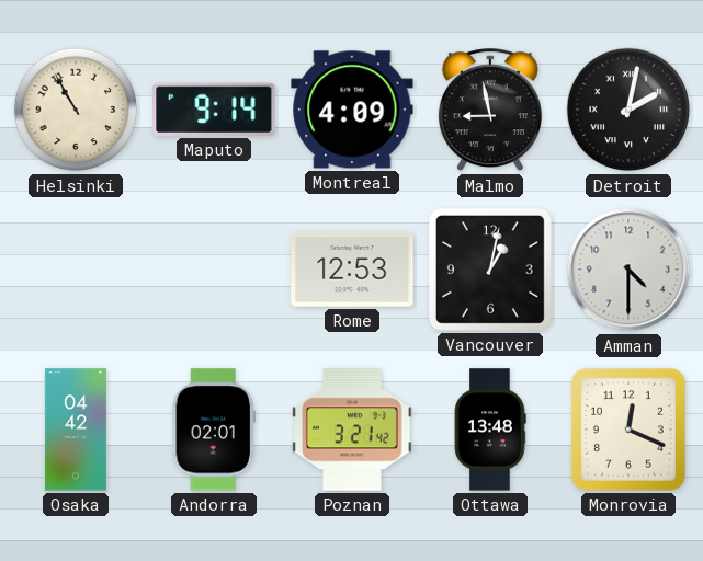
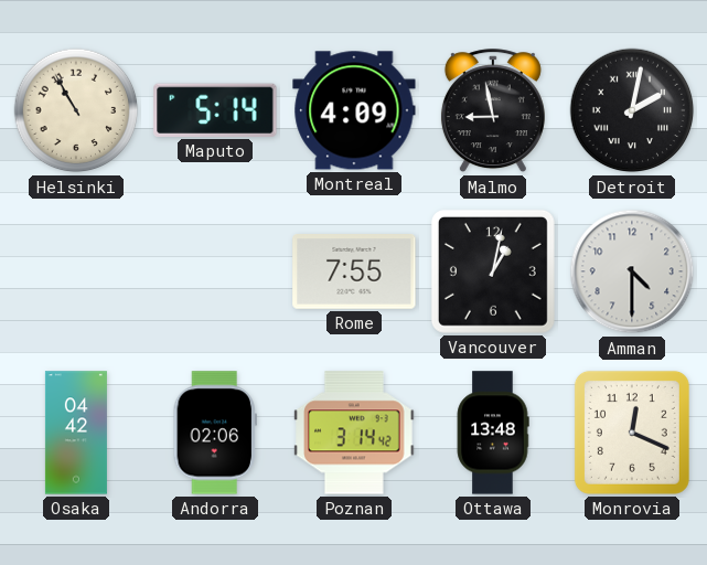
Maputo: 9:14 -> 5:14 (215, 110)
Rome: 12:53 -> 7:55 (354, 273)
Andorra: 02:01 -> 02:06 (215, 433)
Poznan: 3:21 -> 3:14 (355, 433)
